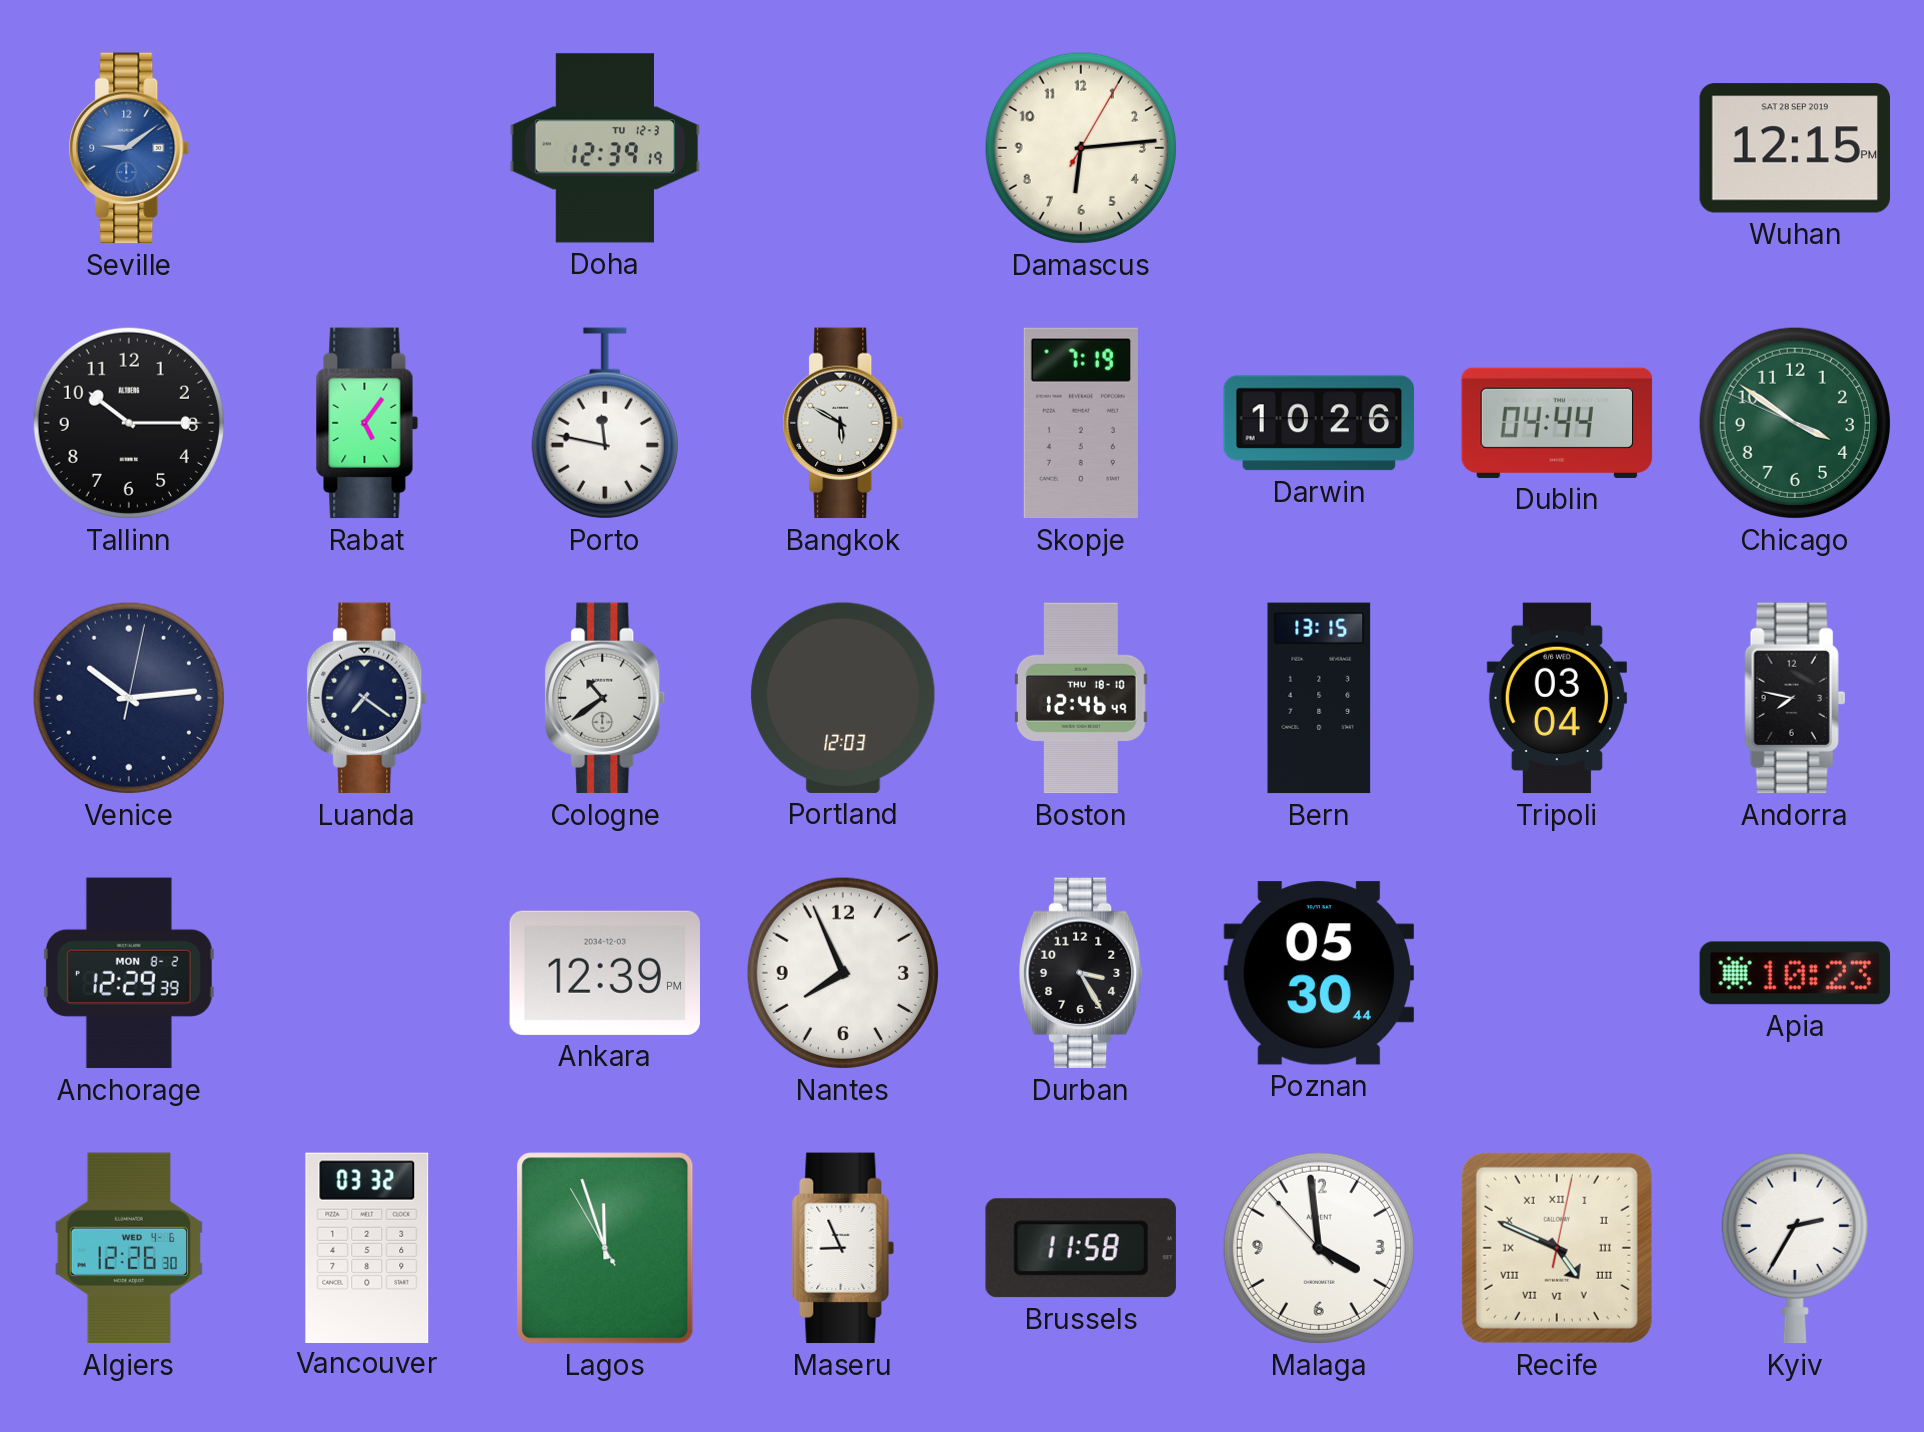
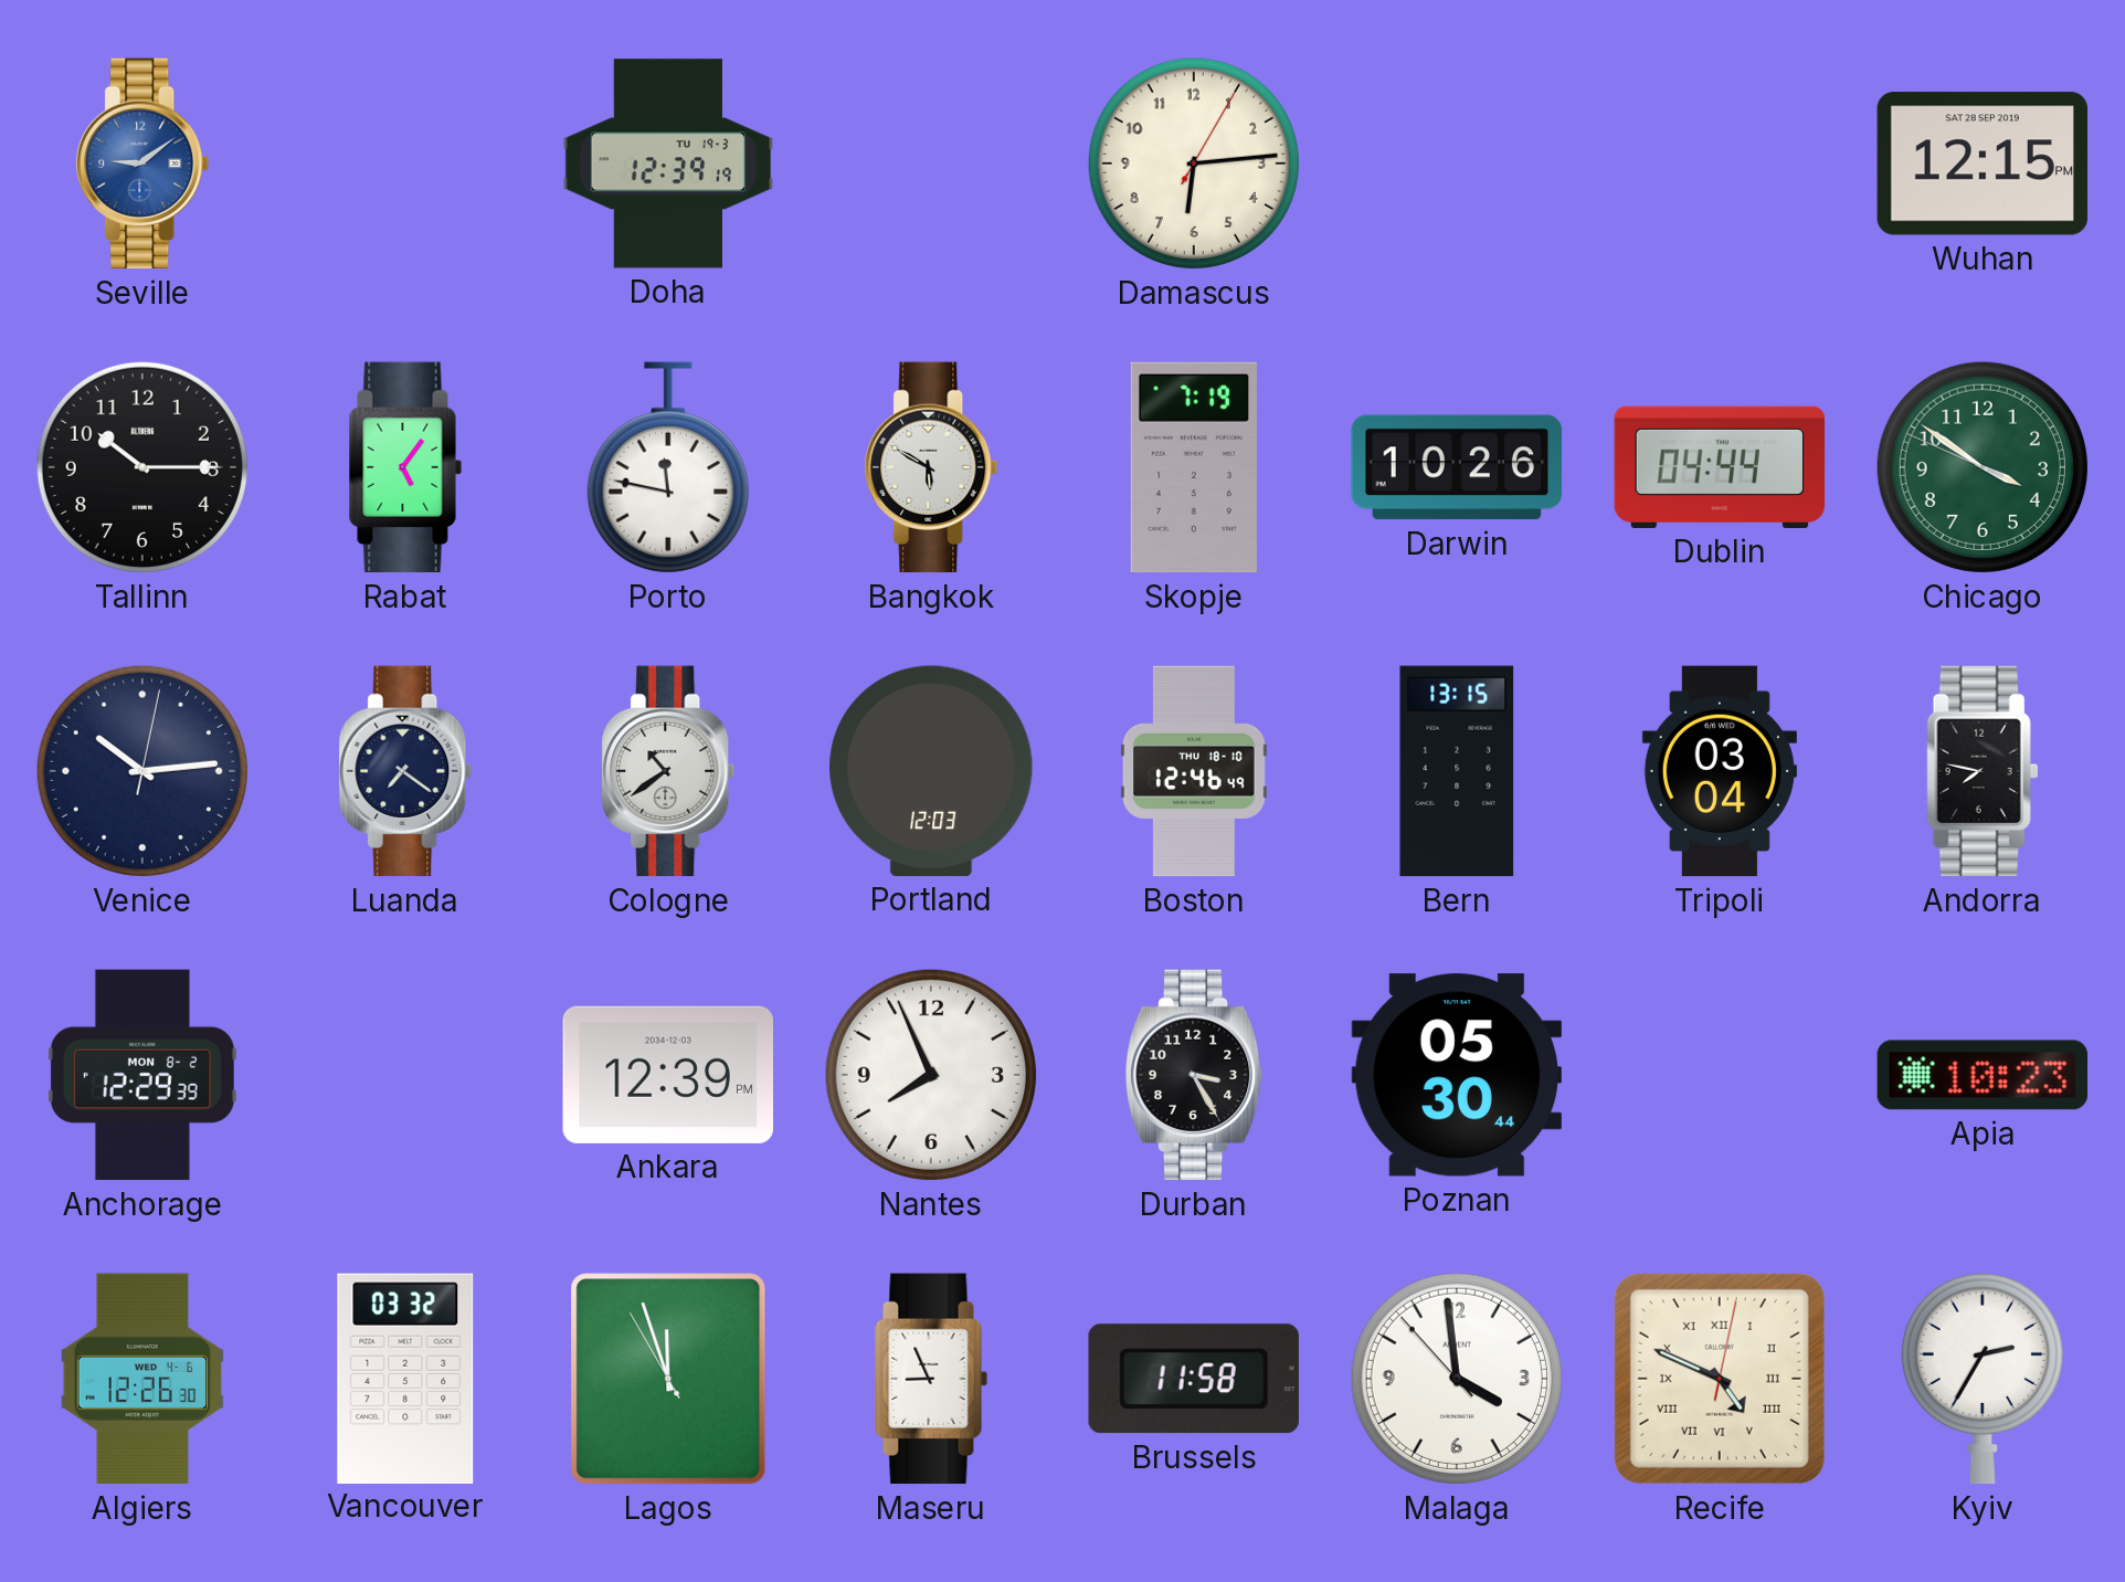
Doha date: TU 12-3 -> TU 19-3 (668, 164)
